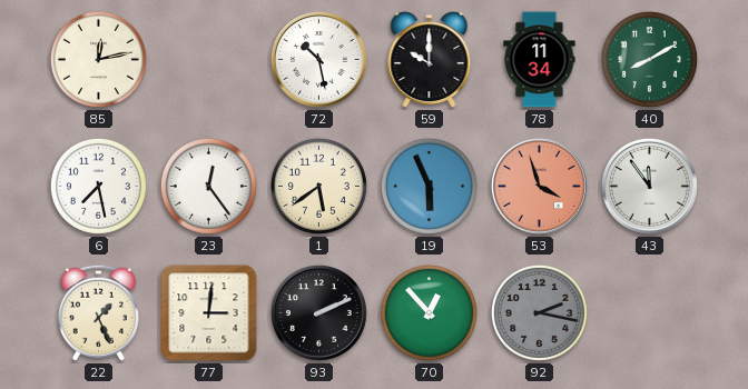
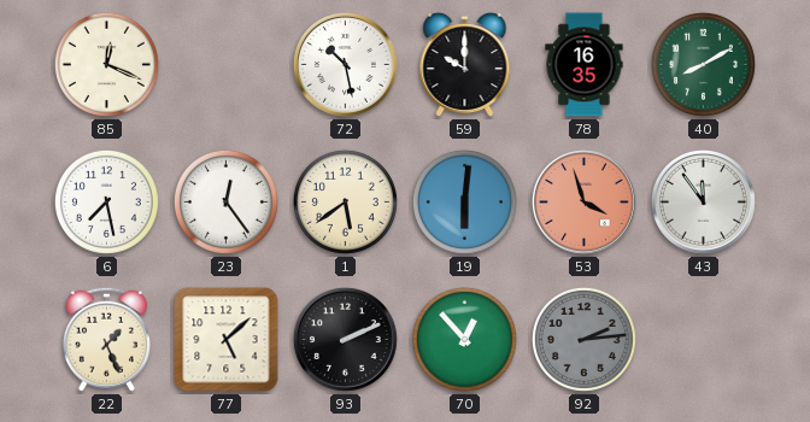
85: 12:13 -> 12:19 (106, 64)
78: 11:34 -> 16:35 (585, 65)
19: 5:56 -> 6:01 (464, 201)
77: 3:01 -> 5:08 (227, 340)
92: 2:17 -> 2:14 (583, 339)
